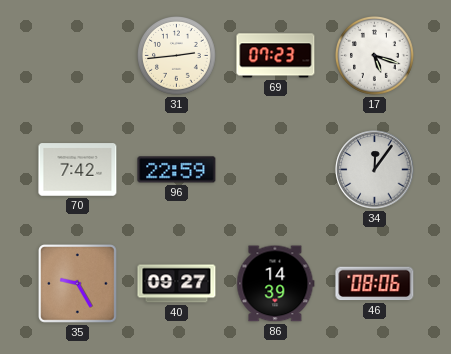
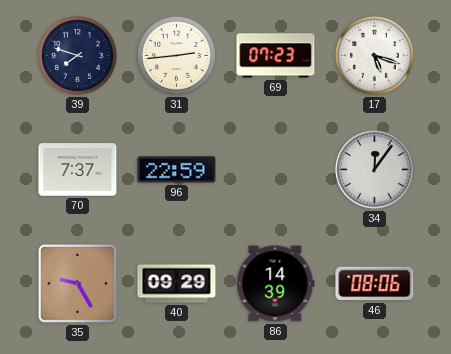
39: none -> 7:48 (78, 56)
70: 7:42 -> 7:37 (78, 170)
40: 09:27 -> 09:29 (177, 284)
